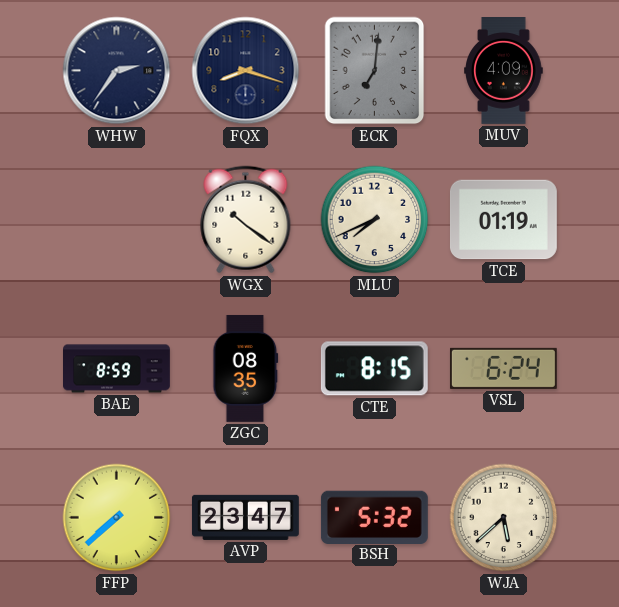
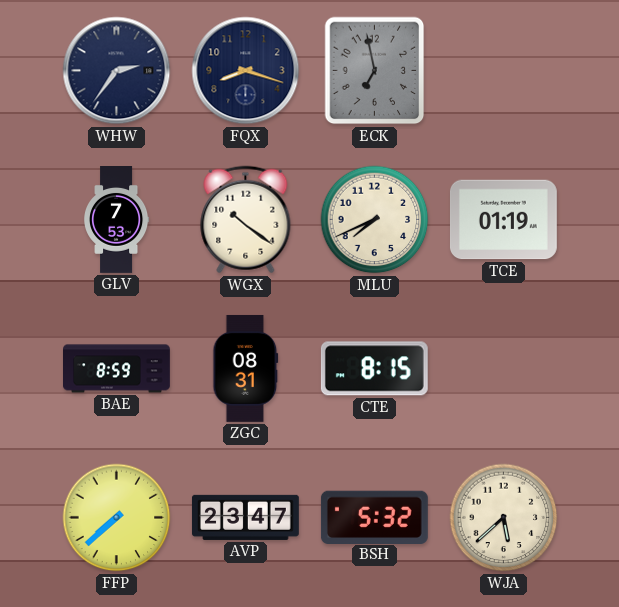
ECK: 7:01 -> 6:58 (375, 71)
MUV: 4:09 -> none (504, 71)
GLV: none -> 7:53 (117, 220)
ZGC: 08:35 -> 08:31 (246, 368)
VSL: 6:24 -> none (503, 368)
